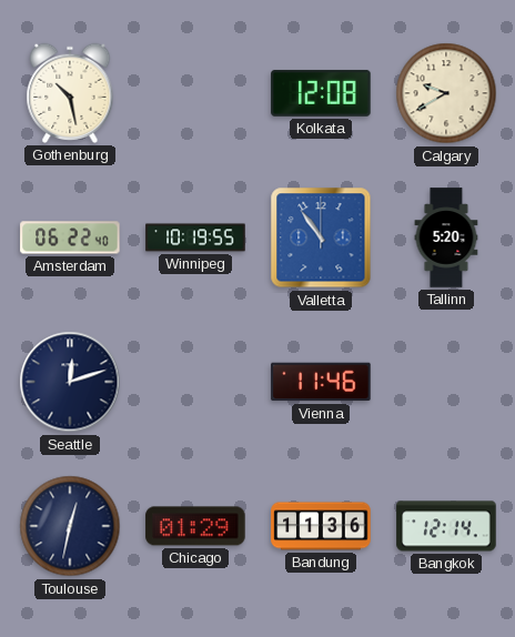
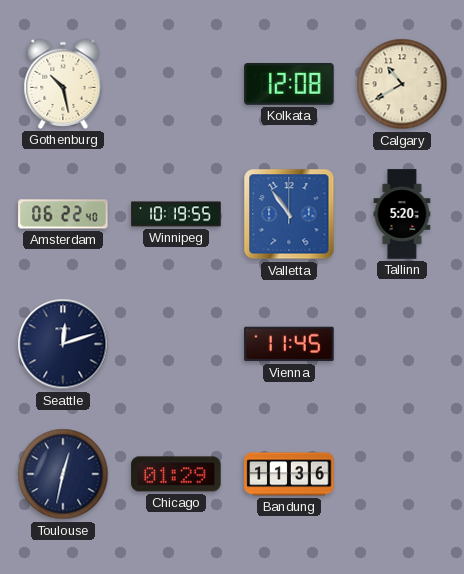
Calgary: 9:40 -> 10:40 (402, 84)
Vienna: 11:46 -> 11:45 (289, 344)
Bangkok: 12:14 -> none (446, 526)
